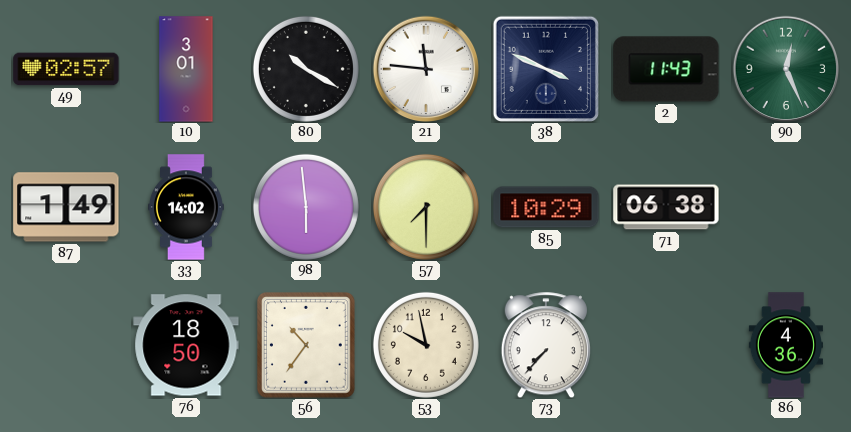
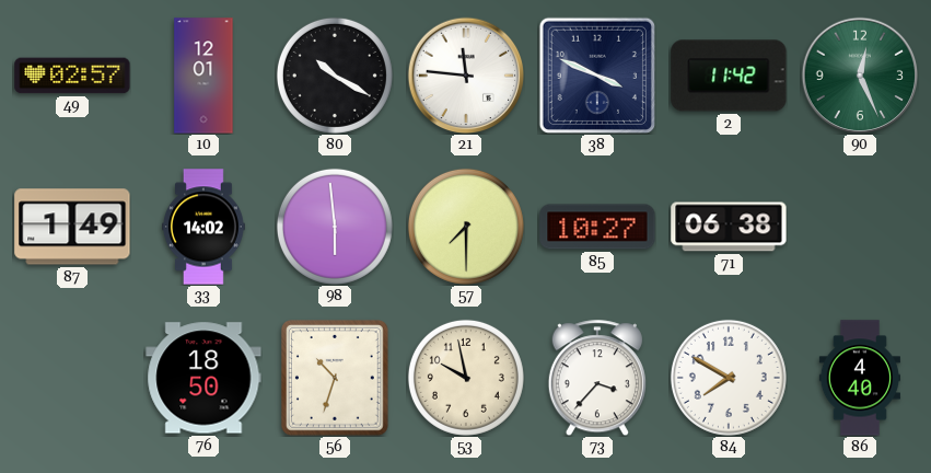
10: 3:01 -> 12:01 (203, 76)
2: 11:43 -> 11:42 (729, 76)
85: 10:29 -> 10:27 (597, 227)
56: 10:36 -> 10:33 (335, 379)
73: 7:37 -> 3:37 (597, 378)
84: none -> 7:50 (729, 378)
86: 4:36 -> 4:40 (860, 378)
